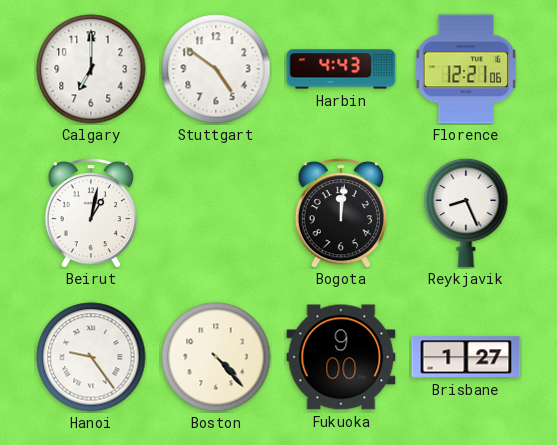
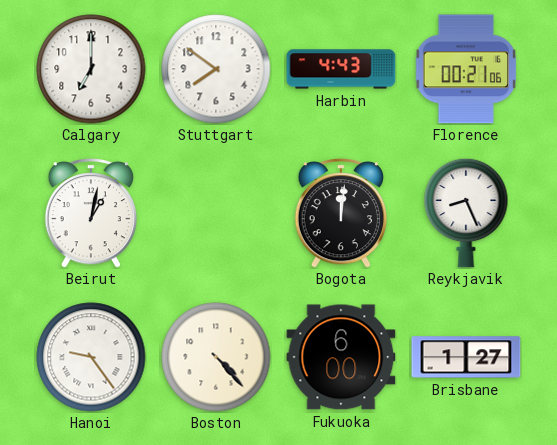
Stuttgart: 4:51 -> 7:51 (216, 69)
Florence: 12:21 -> 00:21 (466, 69)
Fukuoka: 9:00 -> 6:00 (341, 357)
